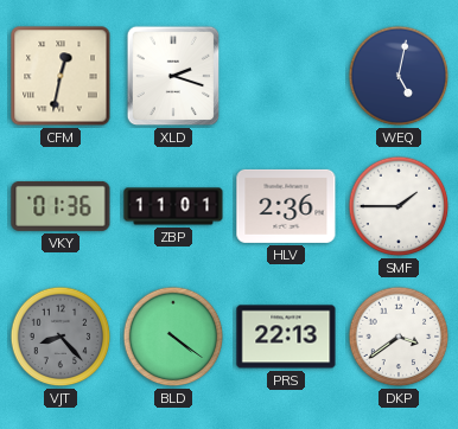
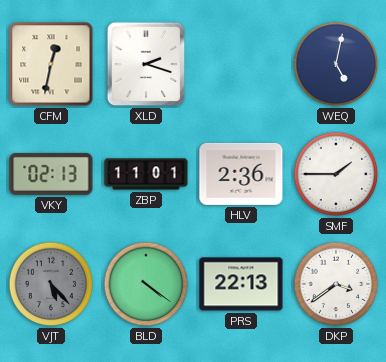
VKY: 01:36 -> 02:13 (51, 174)
VJT: 8:23 -> 5:23 (51, 284)
